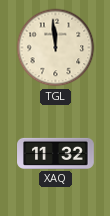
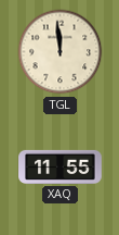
XAQ: 11:32 -> 11:55 (61, 166)
